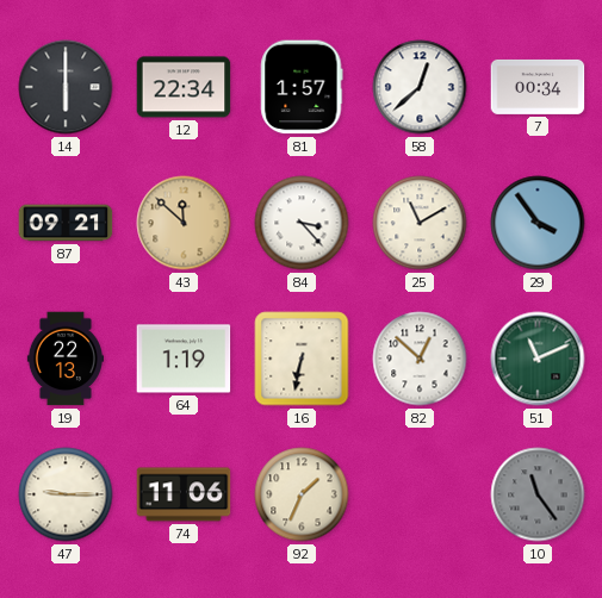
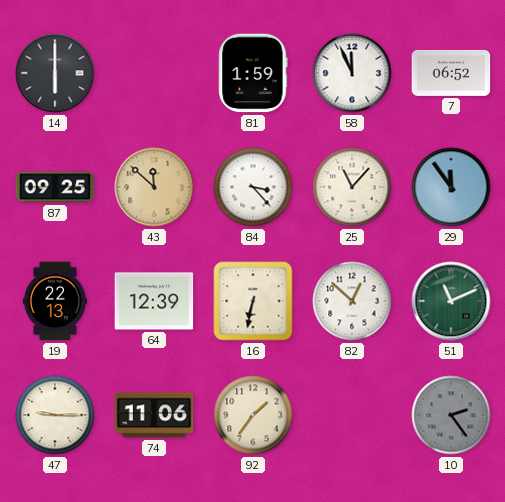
12: 22:34 -> none (184, 87)
81: 1:57 -> 1:59 (253, 73)
58: 12:38 -> 11:56 (352, 73)
7: 00:34 -> 06:52 (451, 73)
87: 09:21 -> 09:25 (55, 187)
25: 11:10 -> 11:07 (352, 187)
29: 3:54 -> 11:54 (451, 187)
64: 1:19 -> 12:39 (154, 301)
92: 1:34 -> 1:36 (253, 415)
10: 11:24 -> 2:24 (451, 415)
